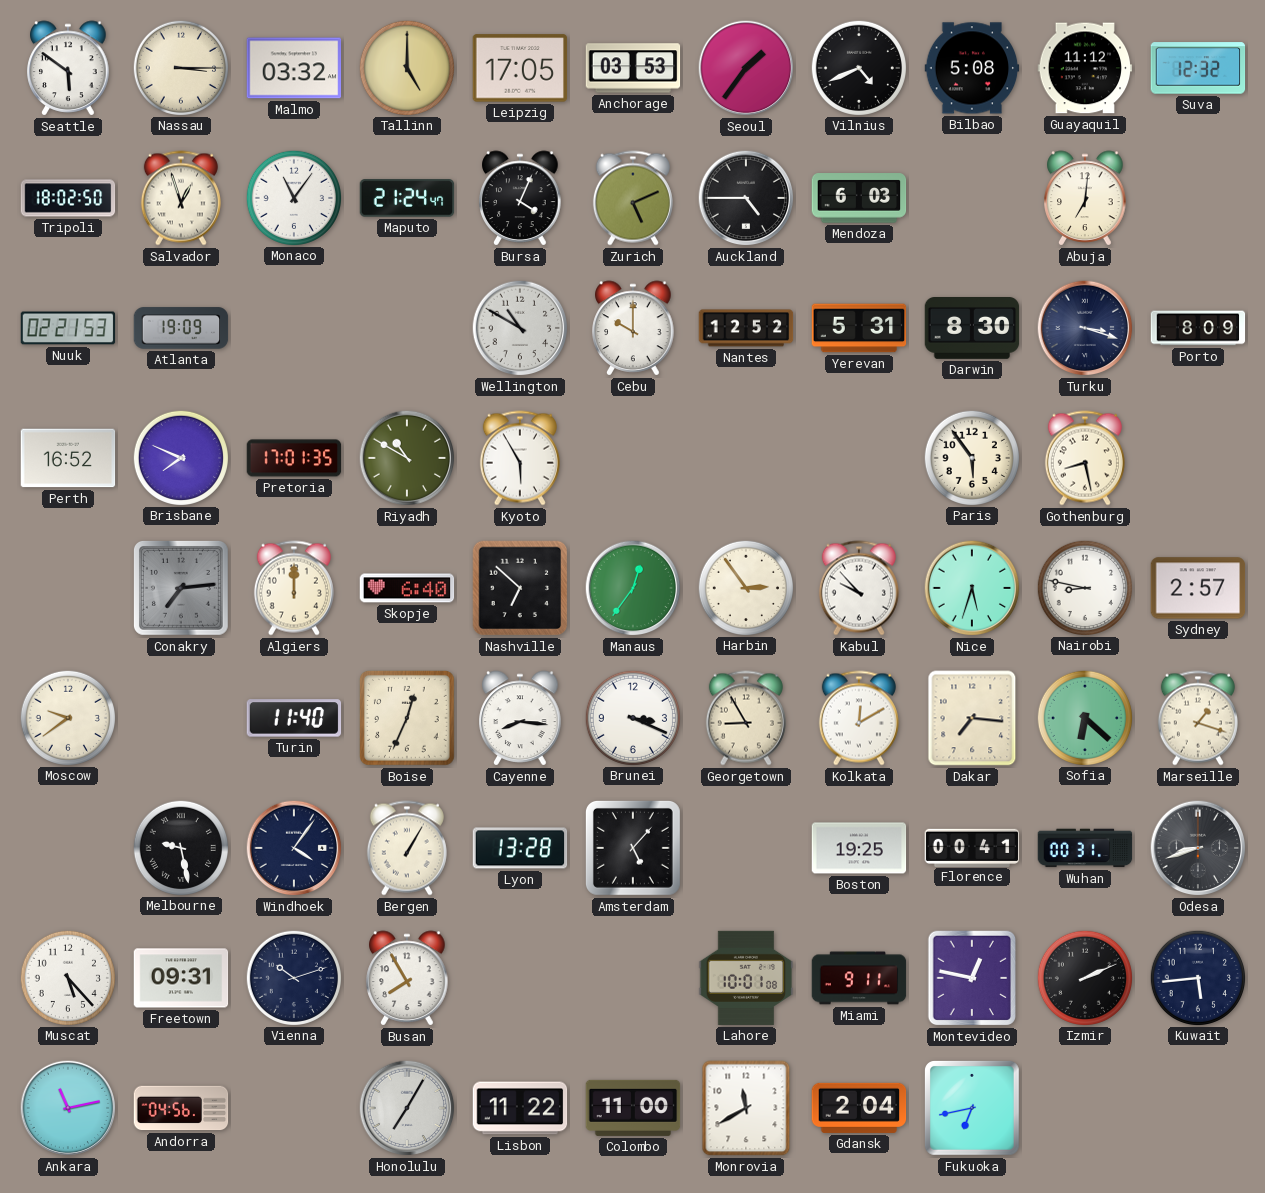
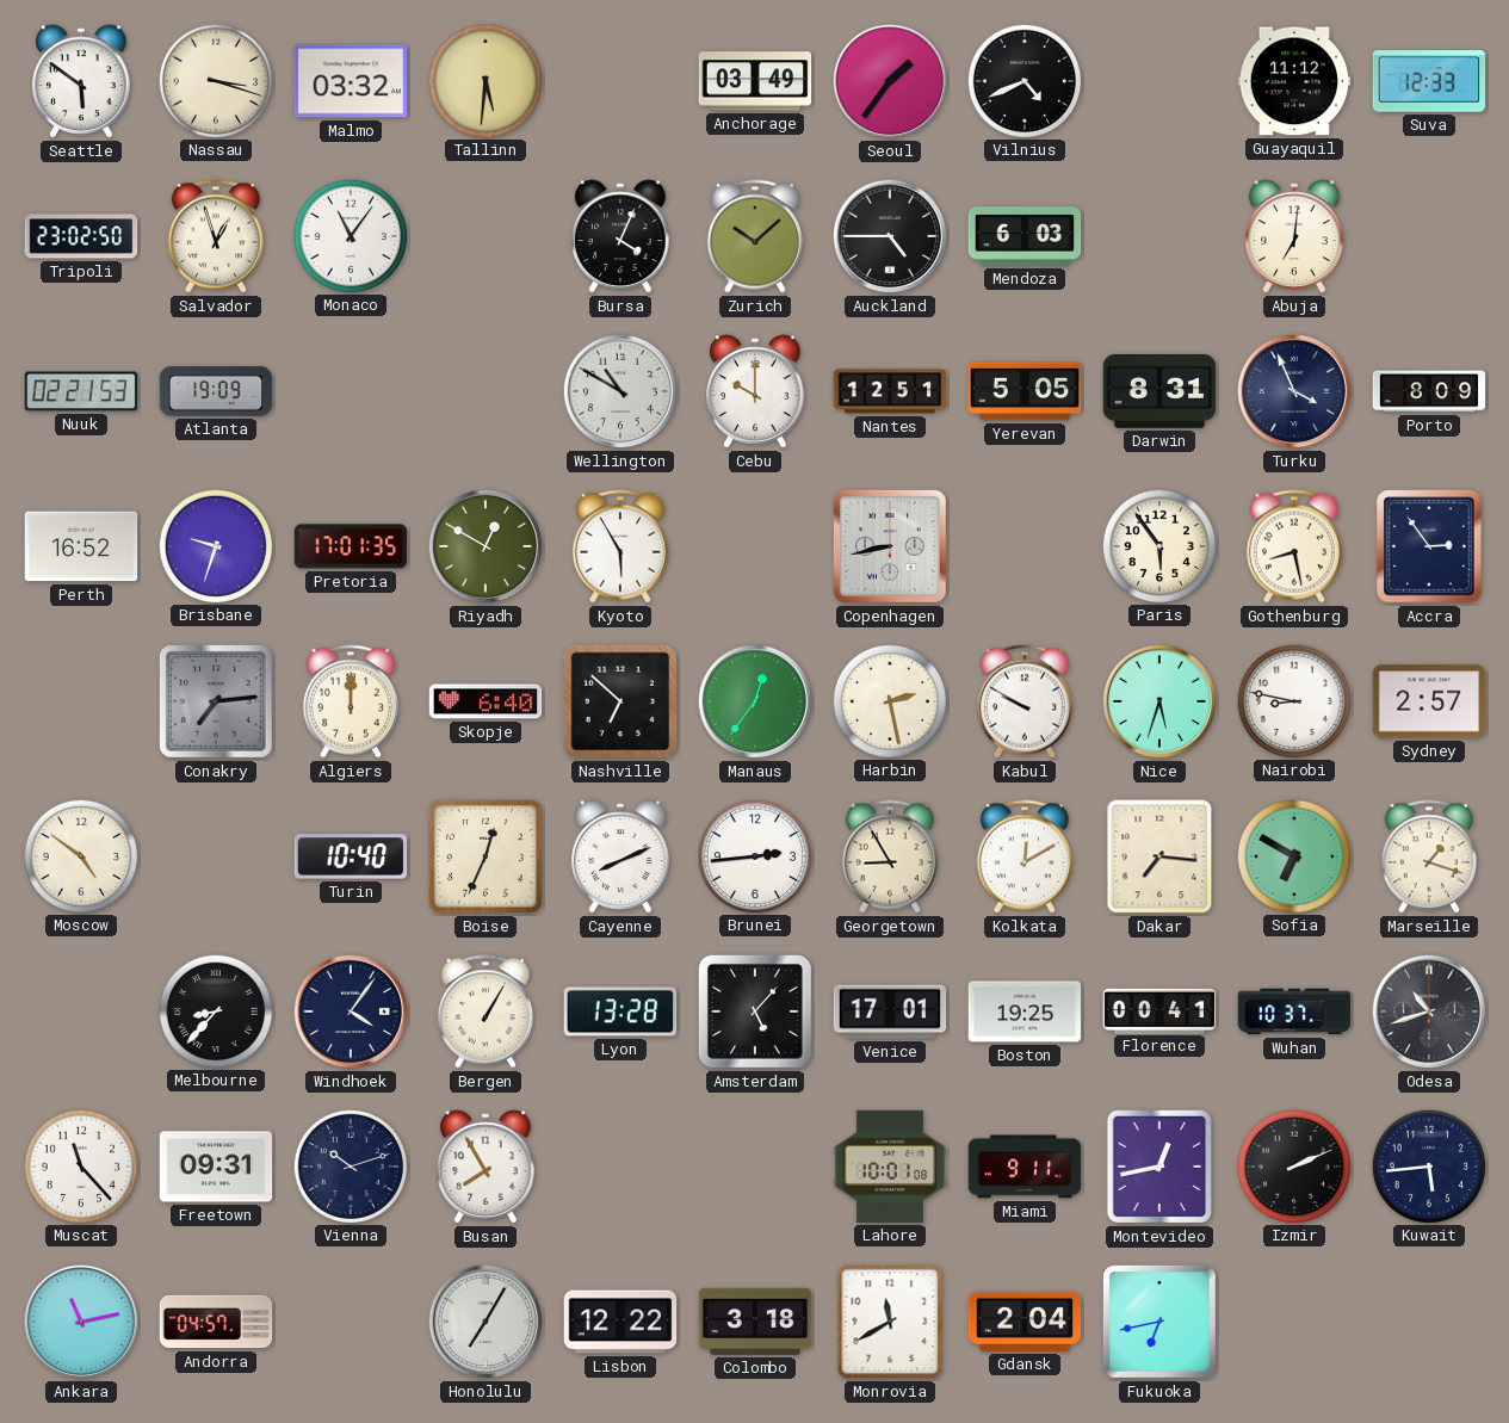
Nassau: 3:15 -> 3:18 (215, 80)
Tallinn: 5:00 -> 5:31 (484, 80)
Leipzig: 17:05 -> none (520, 68)
Anchorage: 03:53 -> 03:49 (755, 81)
Bilbao: 5:08 -> none (972, 68)
Suva: 12:32 -> 12:33 (1429, 81)
Tripoli: 18:02 -> 23:02 (81, 236)
Maputo: 21:24 -> none (407, 198)
Zurich: 5:11 -> 10:08 (755, 236)
Nantes: 12:52 -> 12:51 (890, 391)
Yerevan: 5:31 -> 5:05 (1025, 391)
Darwin: 8:30 -> 8:31 (1159, 392)
Turku: 3:18 -> 3:56 (1294, 391)
Brisbane: 7:49 -> 9:33 (215, 545)
Riyadh: 10:50 -> 12:50 (486, 546)
Copenhagen: none -> 8:43 (890, 546)
Accra: none -> 2:54 (1429, 546)
Harbin: 2:54 -> 2:28 (889, 700)
Kabul: 9:53 -> 9:50 (1025, 701)
Moscow: 9:39 -> 4:51 (80, 855)
Turin: 11:40 -> 10:40 (351, 856)
Cayenne: 8:16 -> 8:11 (620, 856)
Brunei: 3:19 -> 2:44 (754, 855)
Sofia: 6:22 -> 6:50 (1293, 855)
Melbourne: 9:28 -> 8:37 (215, 1010)
Venice: none -> 17:01 (890, 1011)
Wuhan: 00:31 -> 10:37 (1294, 1011)
Odesa: 8:42 -> 10:42 (1429, 1011)
Muscat: 5:23 -> 11:23 (80, 1165)
Montevideo: 12:47 -> 12:43 (1159, 1167)
Andorra: 04:56 -> 04:57 (216, 1322)
Lisbon: 11:22 -> 12:22 (620, 1322)
Colombo: 11:00 -> 3:18 (755, 1322)
